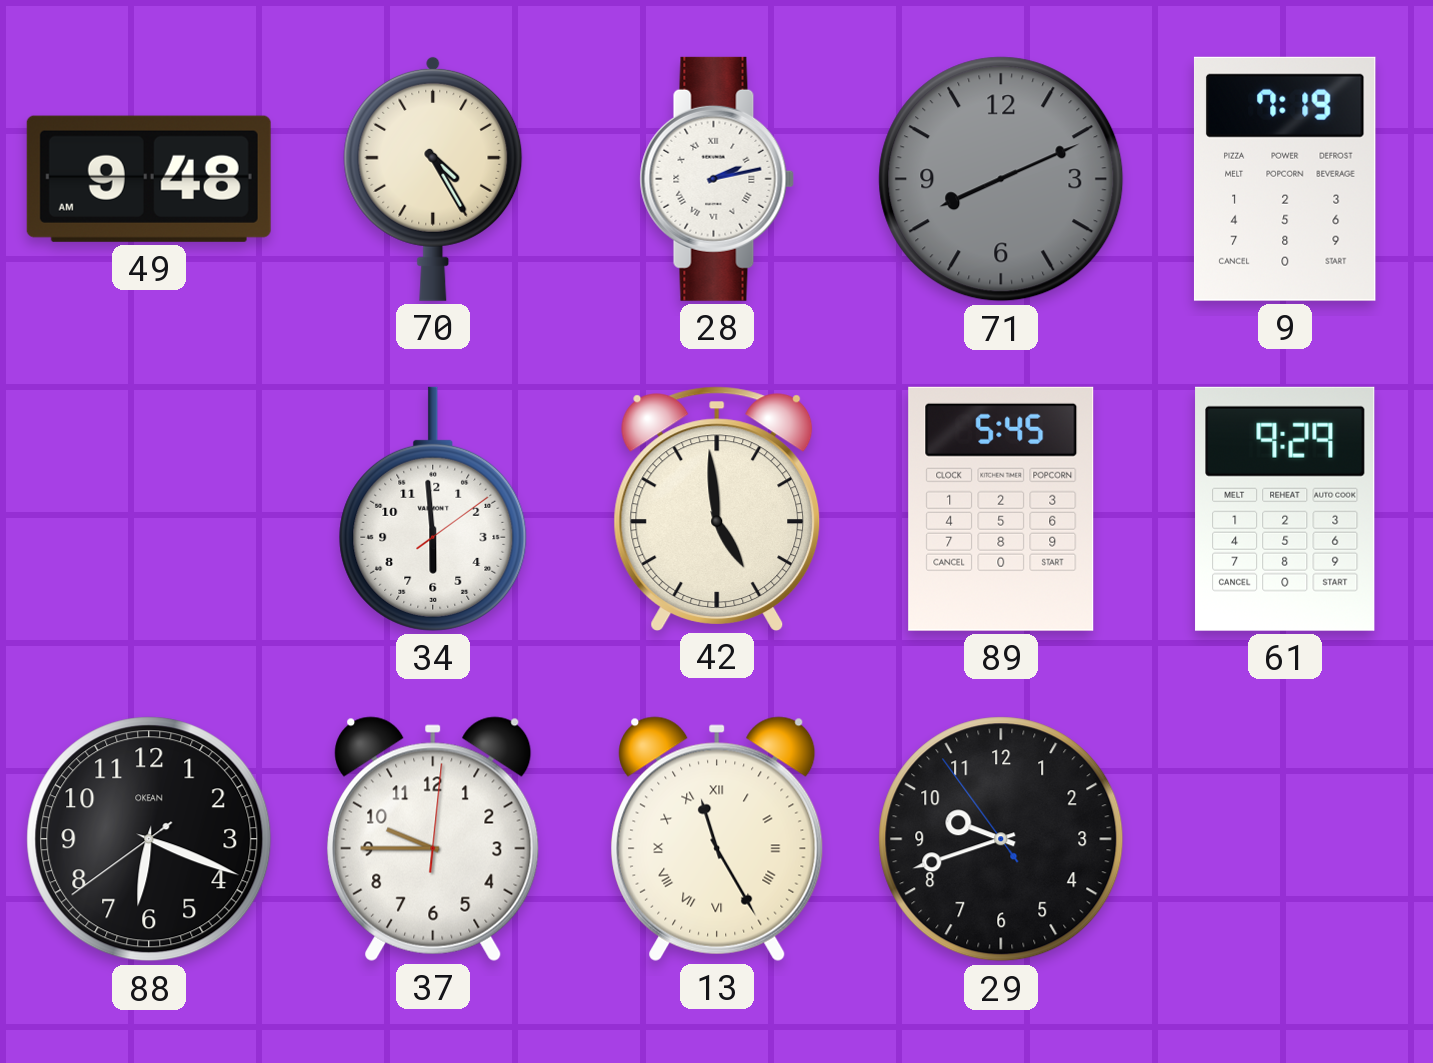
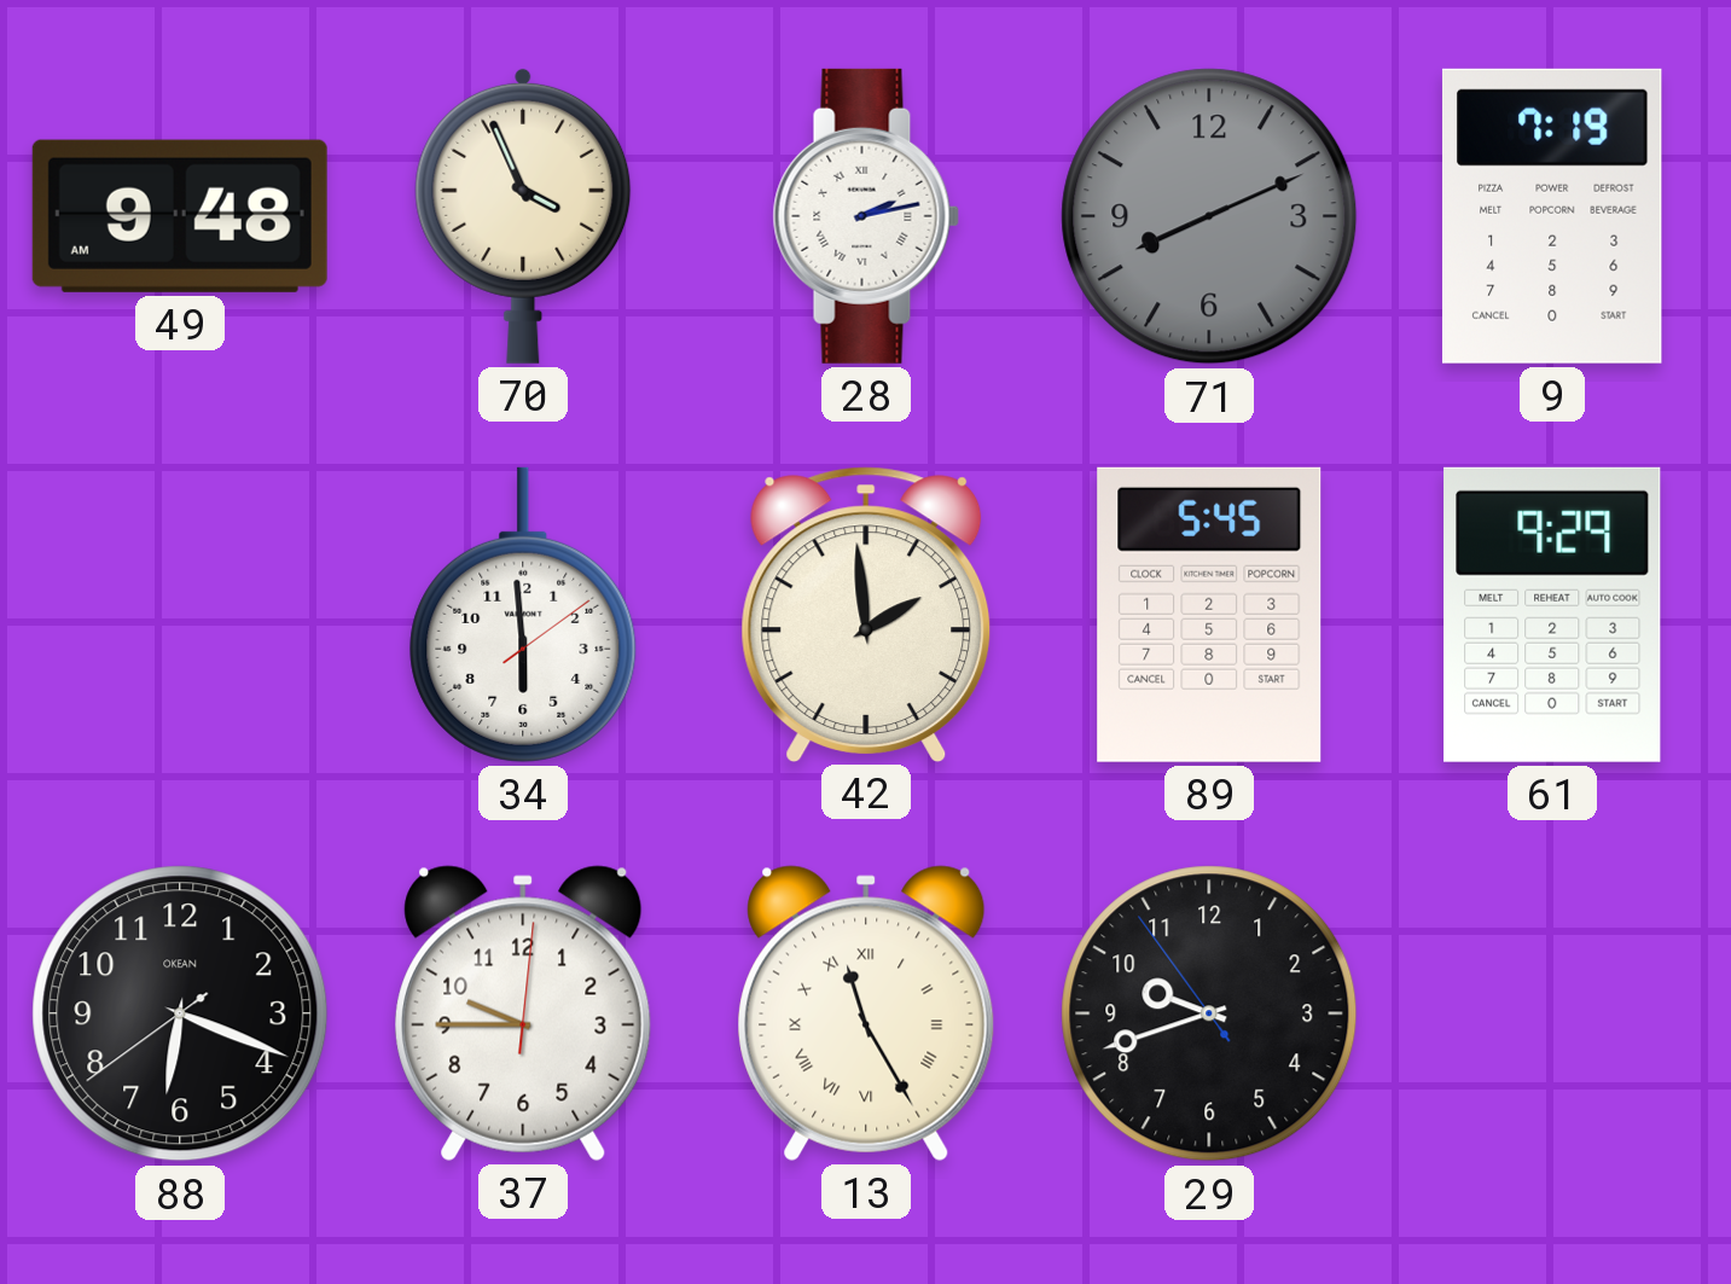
70: 4:25 -> 3:56 (523, 215)
42: 4:59 -> 1:59 (866, 614)
